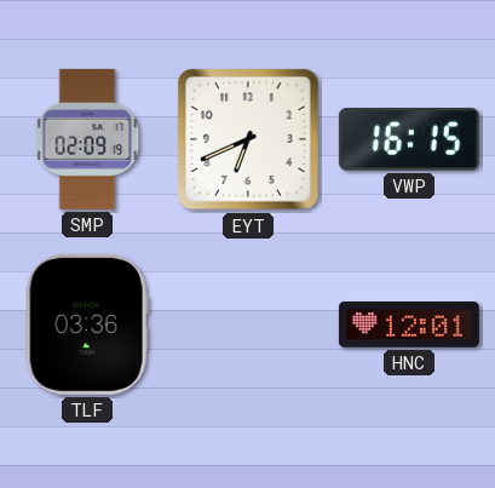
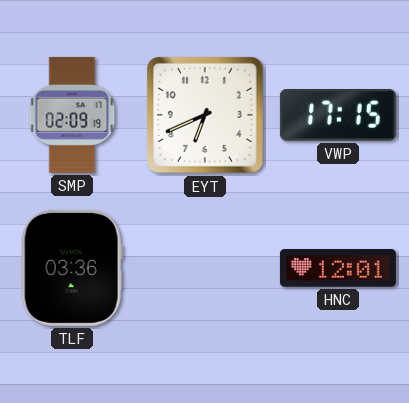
VWP: 16:15 -> 17:15 (338, 115)
